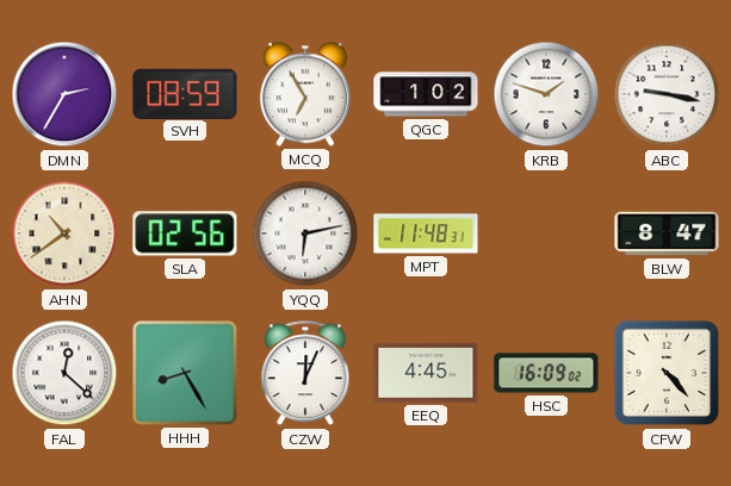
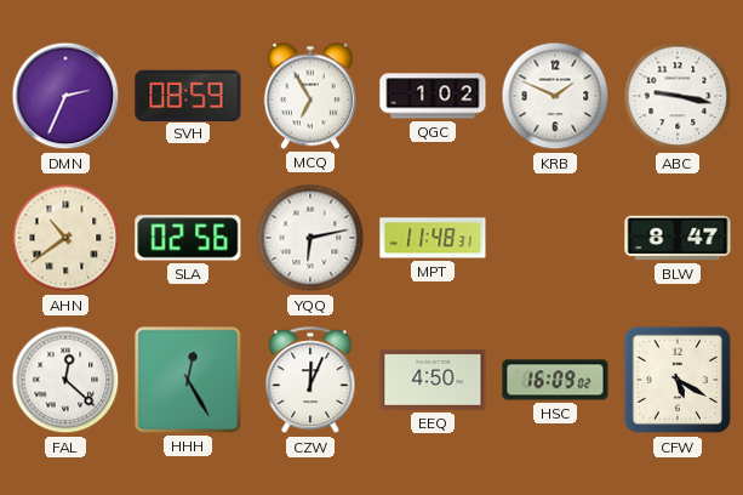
DMN: 2:35 -> 2:34 (65, 96)
KRB: 1:48 -> 1:49 (555, 96)
HHH: 8:25 -> 12:25 (188, 380)
EEQ: 4:45 -> 4:50 (433, 380)
CFW: 4:23 -> 5:20 (678, 380)
